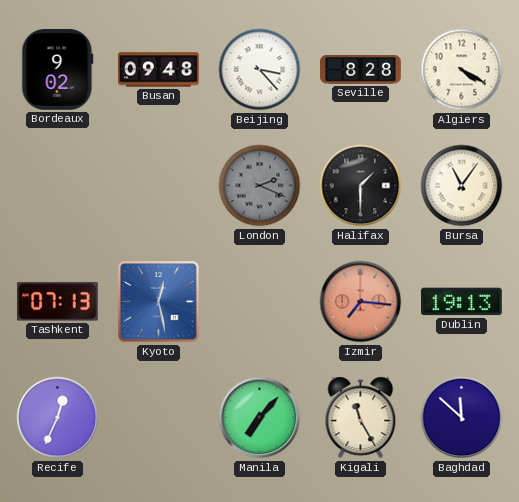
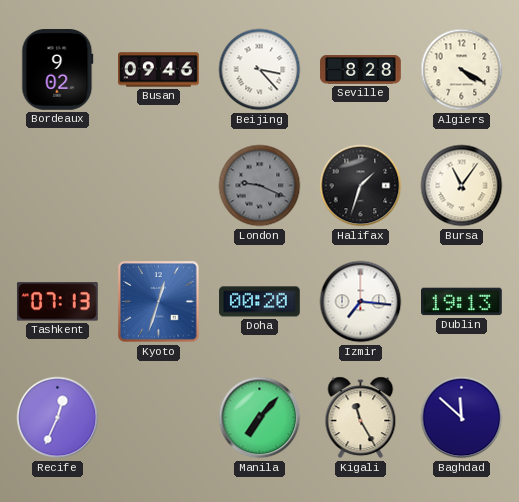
Busan: 09:48 -> 09:46 (159, 70)
London: 2:19 -> 9:19 (260, 186)
Halifax: 1:30 -> 1:33 (361, 186)
Kyoto: 12:28 -> 12:33 (159, 302)
Doha: none -> 00:20 (260, 302)
Izmir dial: salmon -> white (361, 302)
